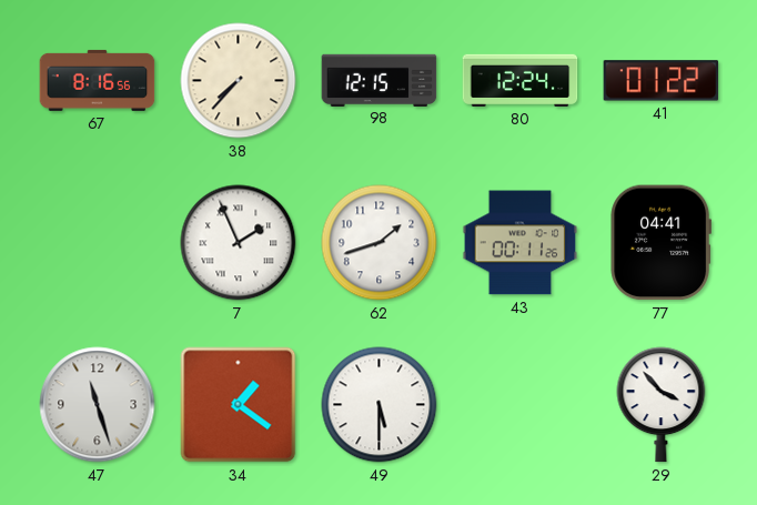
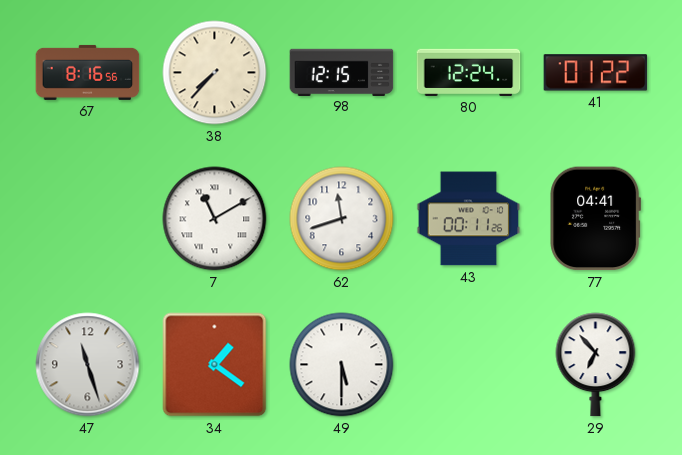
7: 1:56 -> 11:10 (215, 219)
62: 1:42 -> 11:42 (342, 219)
29: 3:53 -> 6:53 (596, 365)
